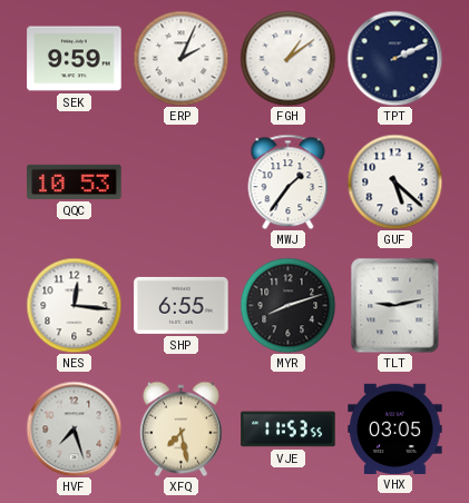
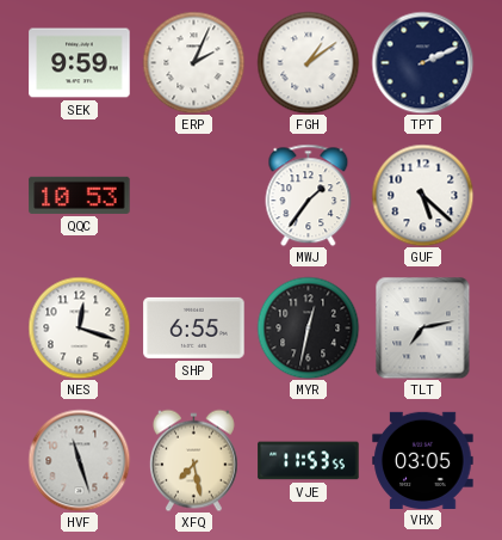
NES: 12:16 -> 12:18 (79, 327)
MYR: 8:12 -> 12:32 (308, 327)
TLT: 9:13 -> 7:13 (423, 327)
HVF: 7:27 -> 11:27 (79, 460)
